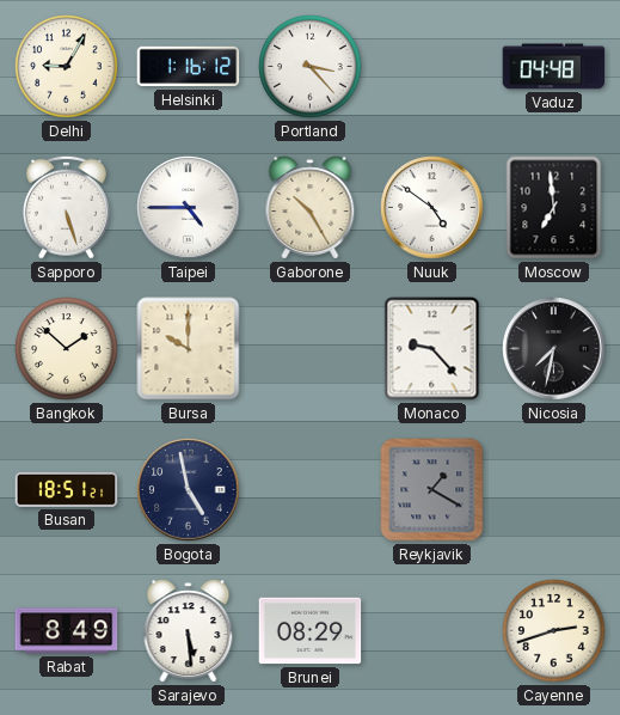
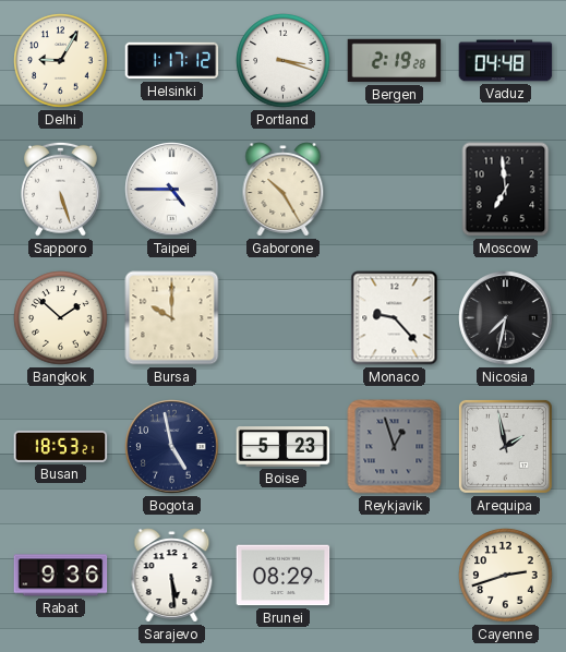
Helsinki: 1:16 -> 1:17 (172, 61)
Portland: 3:23 -> 3:18 (284, 61)
Bergen: none -> 2:19 (395, 61)
Nuuk: 4:51 -> none (432, 208)
Busan: 18:51 -> 18:53 (61, 446)
Boise: none -> 5:23 (284, 447)
Reykjavik: 1:20 -> 12:57 (395, 447)
Arequipa: none -> 1:58 (505, 446)
Rabat: 8:49 -> 9:36 (61, 576)
